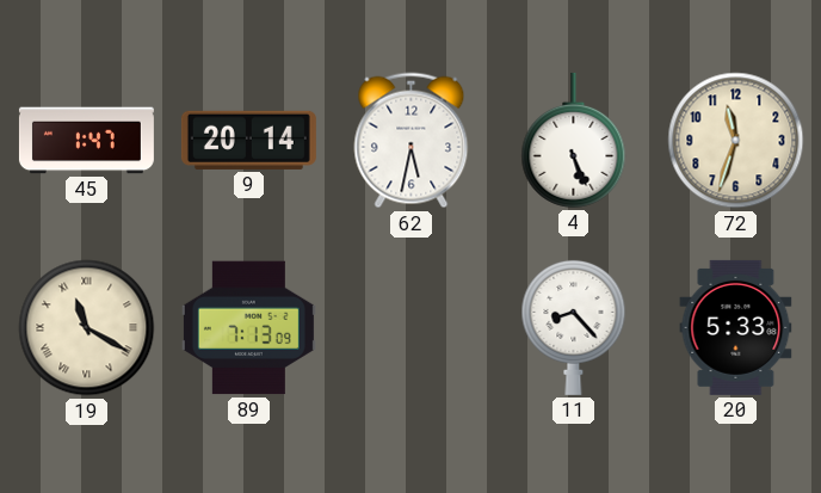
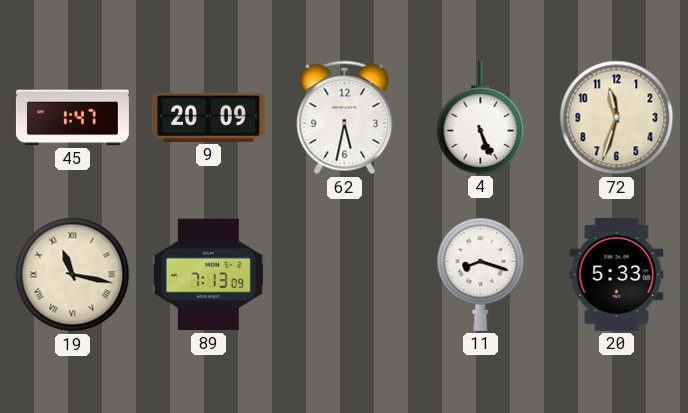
9: 20:14 -> 20:09 (208, 117)
19: 11:20 -> 11:17 (73, 275)
11: 8:23 -> 8:18 (481, 274)
